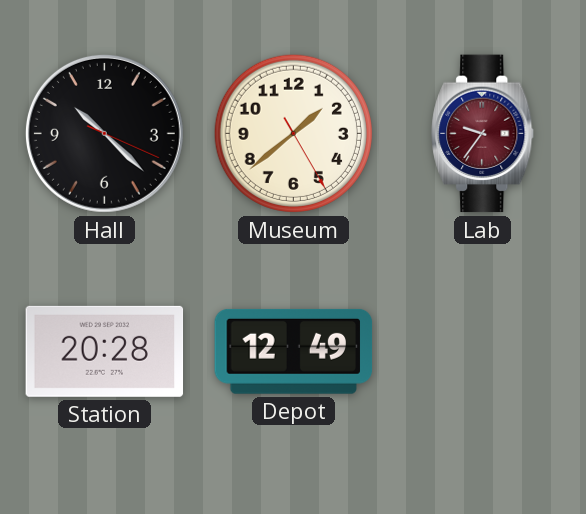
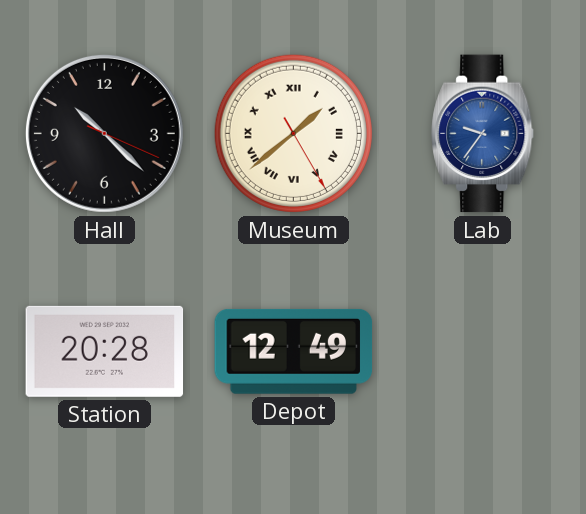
Museum numerals: Arabic -> Roman (293, 133)
Lab dial: burgundy -> blue (483, 134)
